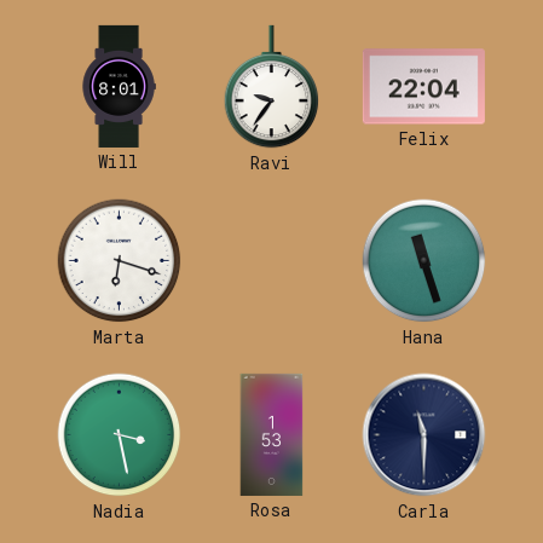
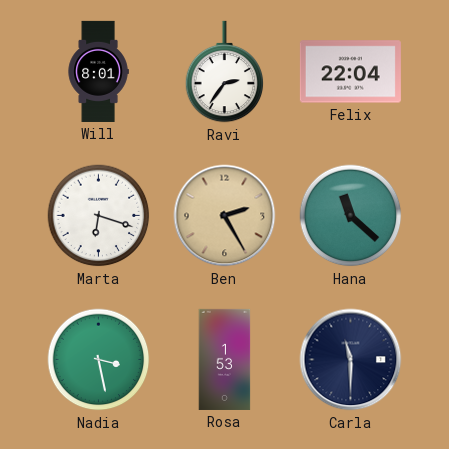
Ravi: 9:36 -> 2:36 (225, 72)
Ben: none -> 2:25 (225, 216)
Hana: 11:27 -> 11:22 (351, 216)
